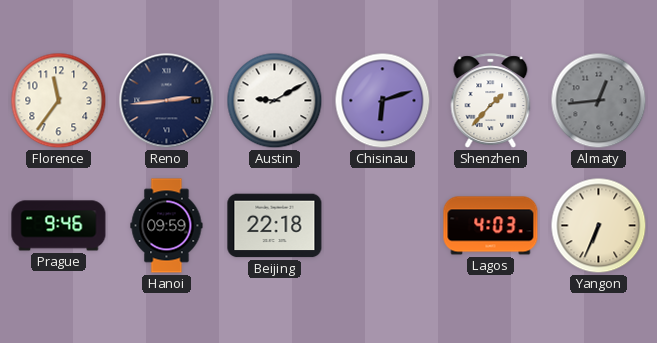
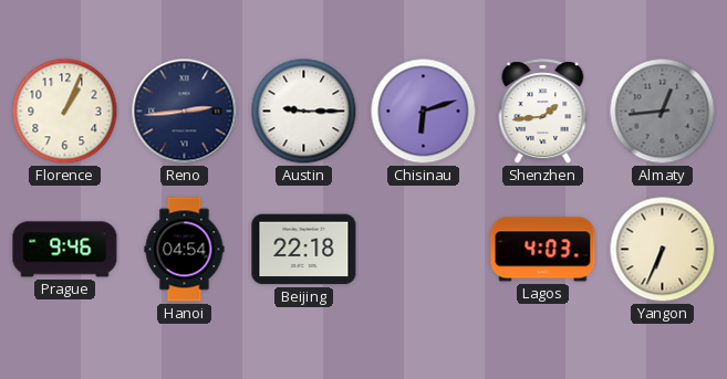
Florence: 11:36 -> 1:04 (65, 112)
Austin: 9:10 -> 9:15 (304, 112)
Shenzhen: 1:37 -> 1:44 (543, 112)
Hanoi: 09:59 -> 04:54 (185, 250)
